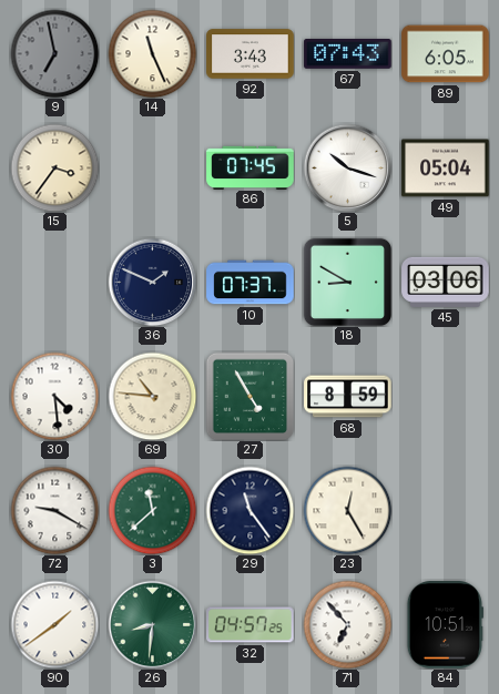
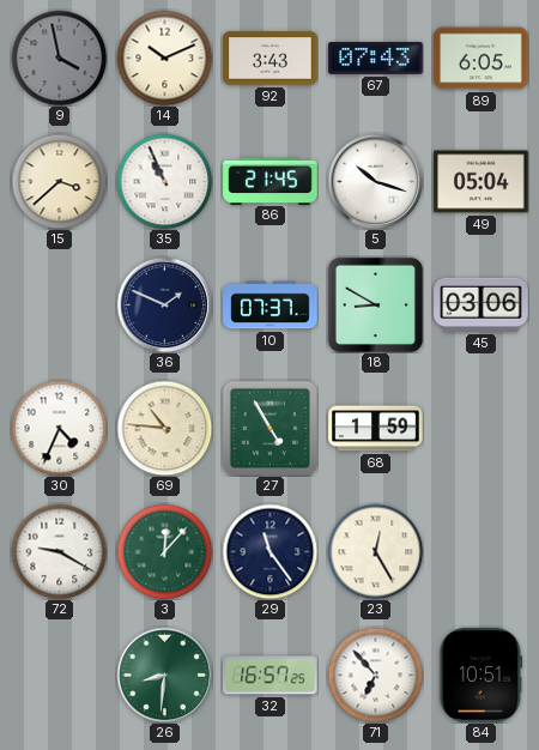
9: 6:58 -> 3:58 (59, 58)
14: 11:26 -> 10:11 (164, 58)
15: 3:36 -> 3:38 (59, 181)
35: none -> 10:56 (164, 181)
86: 07:45 -> 21:45 (271, 181)
30: 4:29 -> 4:34 (59, 428)
68: 8:59 -> 1:59 (376, 429)
3: 11:38 -> 12:07 (164, 551)
90: 1:39 -> none (54, 624)
32: 04:57 -> 16:57 (271, 676)
